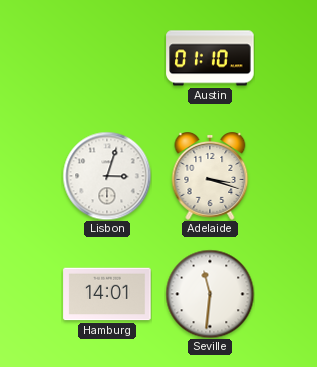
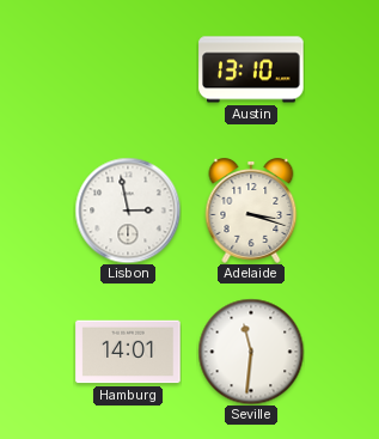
Austin: 01:10 -> 13:10 (251, 69)
Lisbon: 3:03 -> 2:58 (128, 211)
